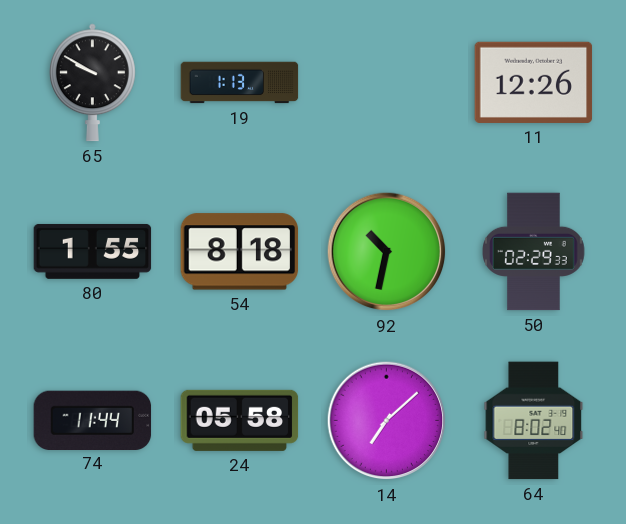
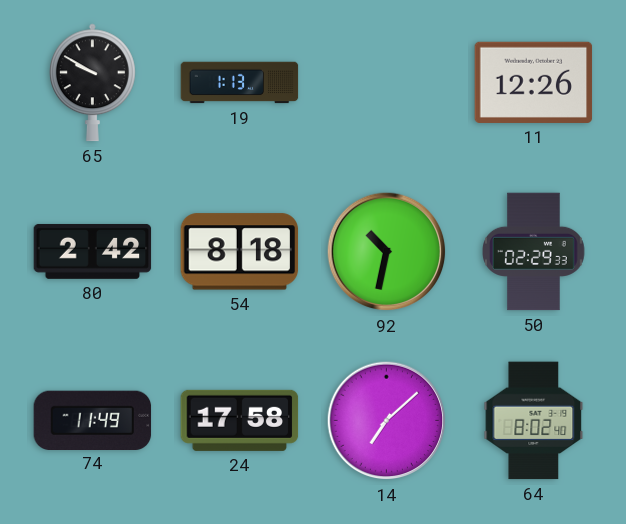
80: 1:55 -> 2:42 (93, 251)
74: 11:44 -> 11:49 (93, 420)
24: 05:58 -> 17:58 (240, 420)
